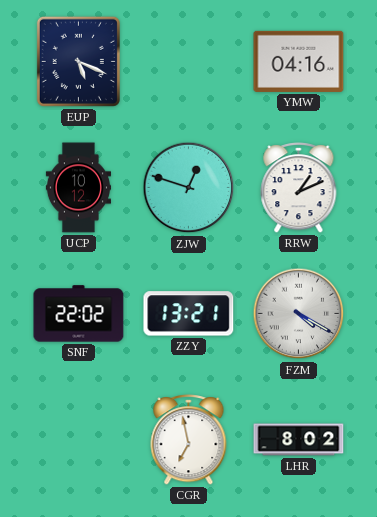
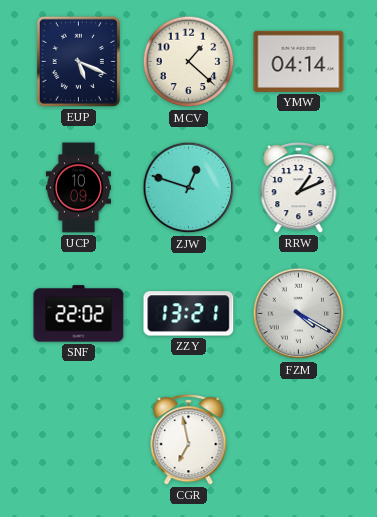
MCV: none -> 1:22 (189, 62)
YMW: 04:16 -> 04:14 (299, 61)
UCP: 10:12 -> 10:09 (78, 188)
LHR: 8:02 -> none (299, 440)
